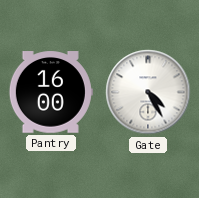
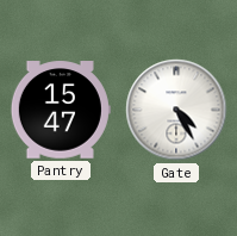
Pantry: 16:00 -> 15:47 (61, 110)
